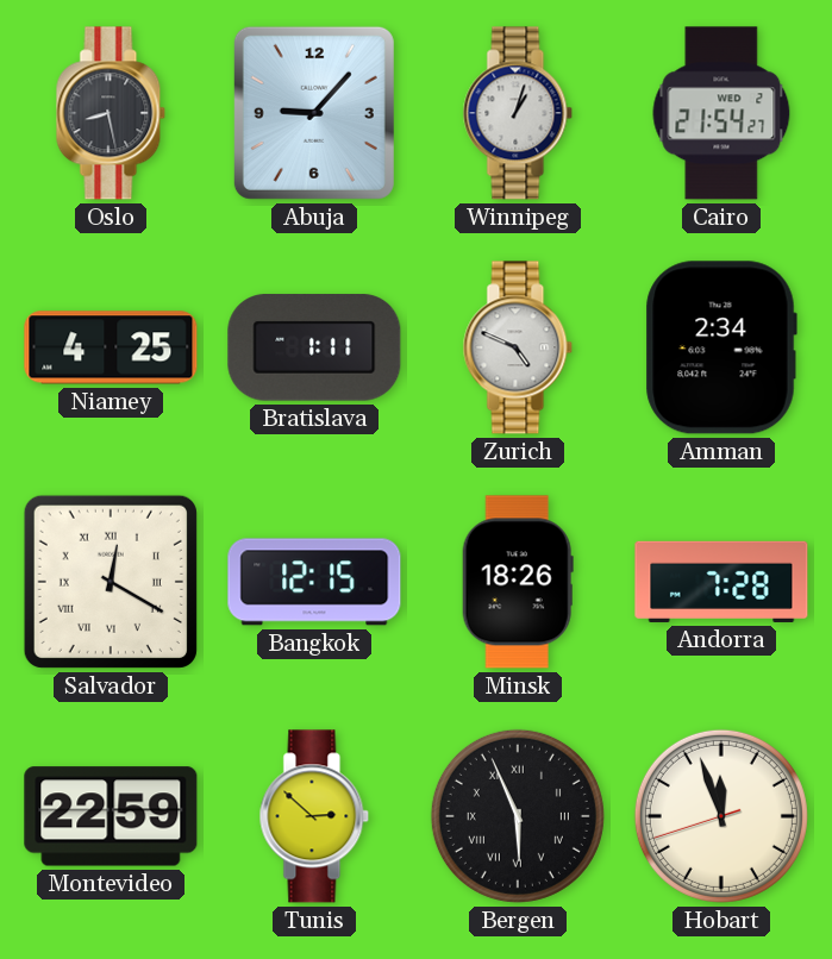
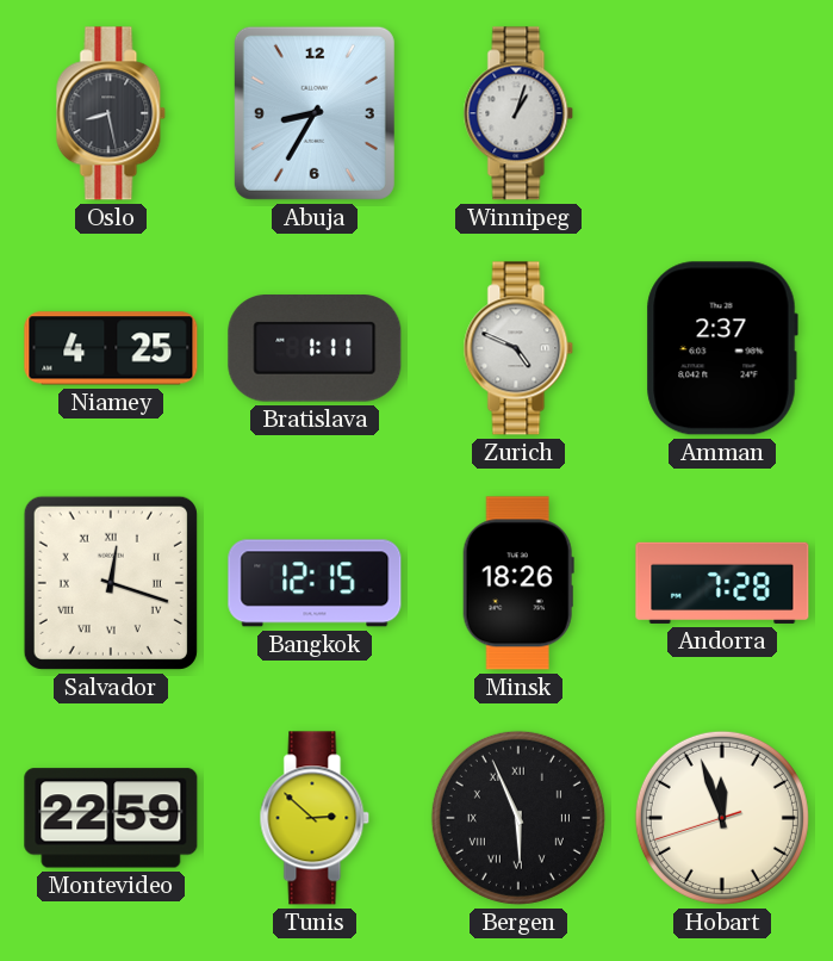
Abuja: 9:07 -> 8:35 (315, 113)
Cairo: 21:54 -> none (721, 113)
Amman: 2:34 -> 2:37 (722, 348)
Salvador: 12:20 -> 12:18 (111, 583)
